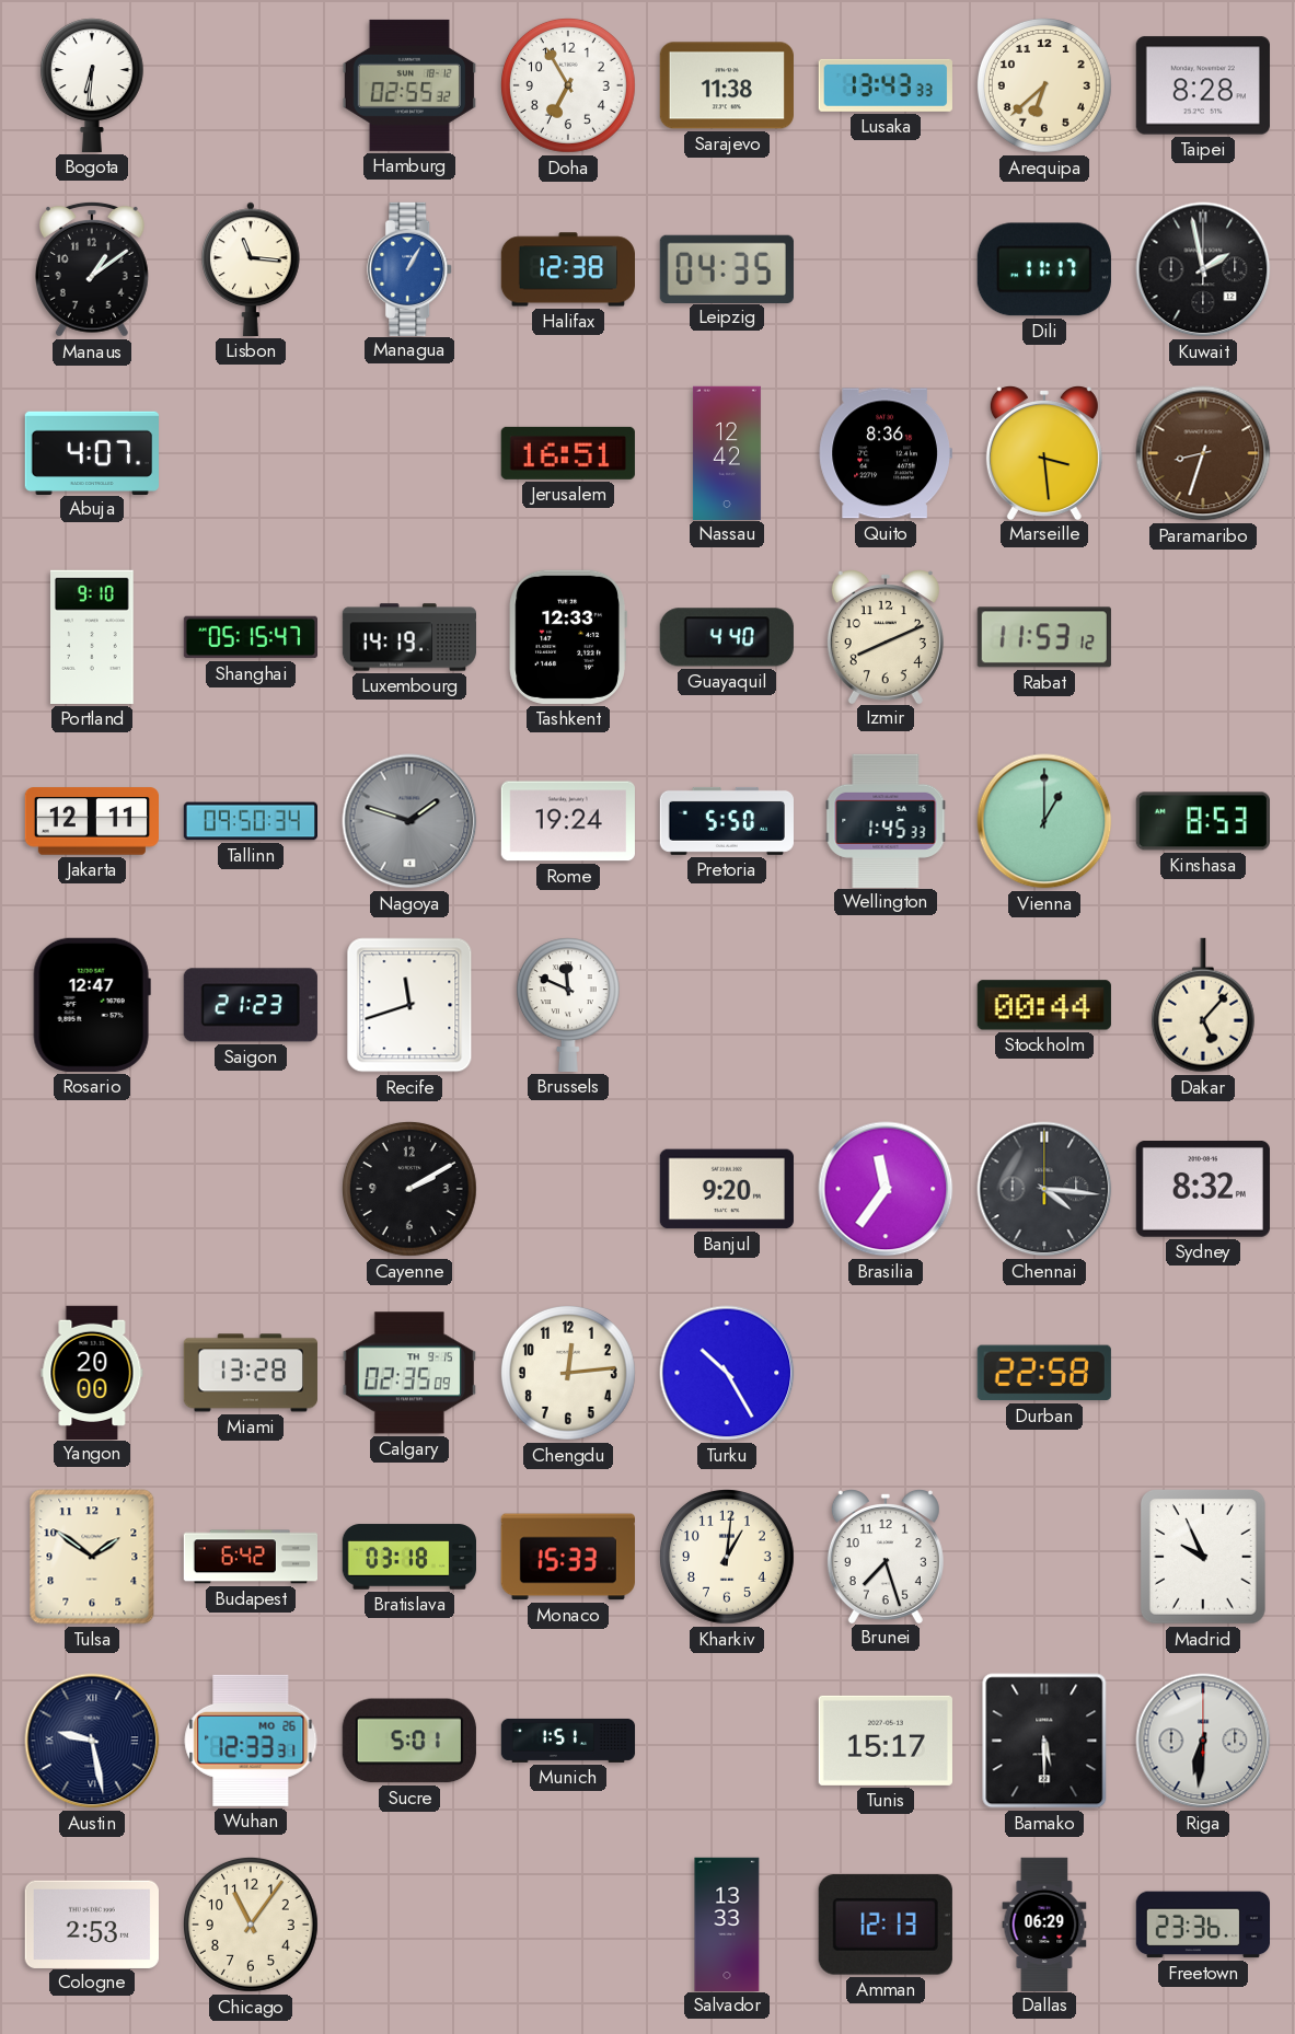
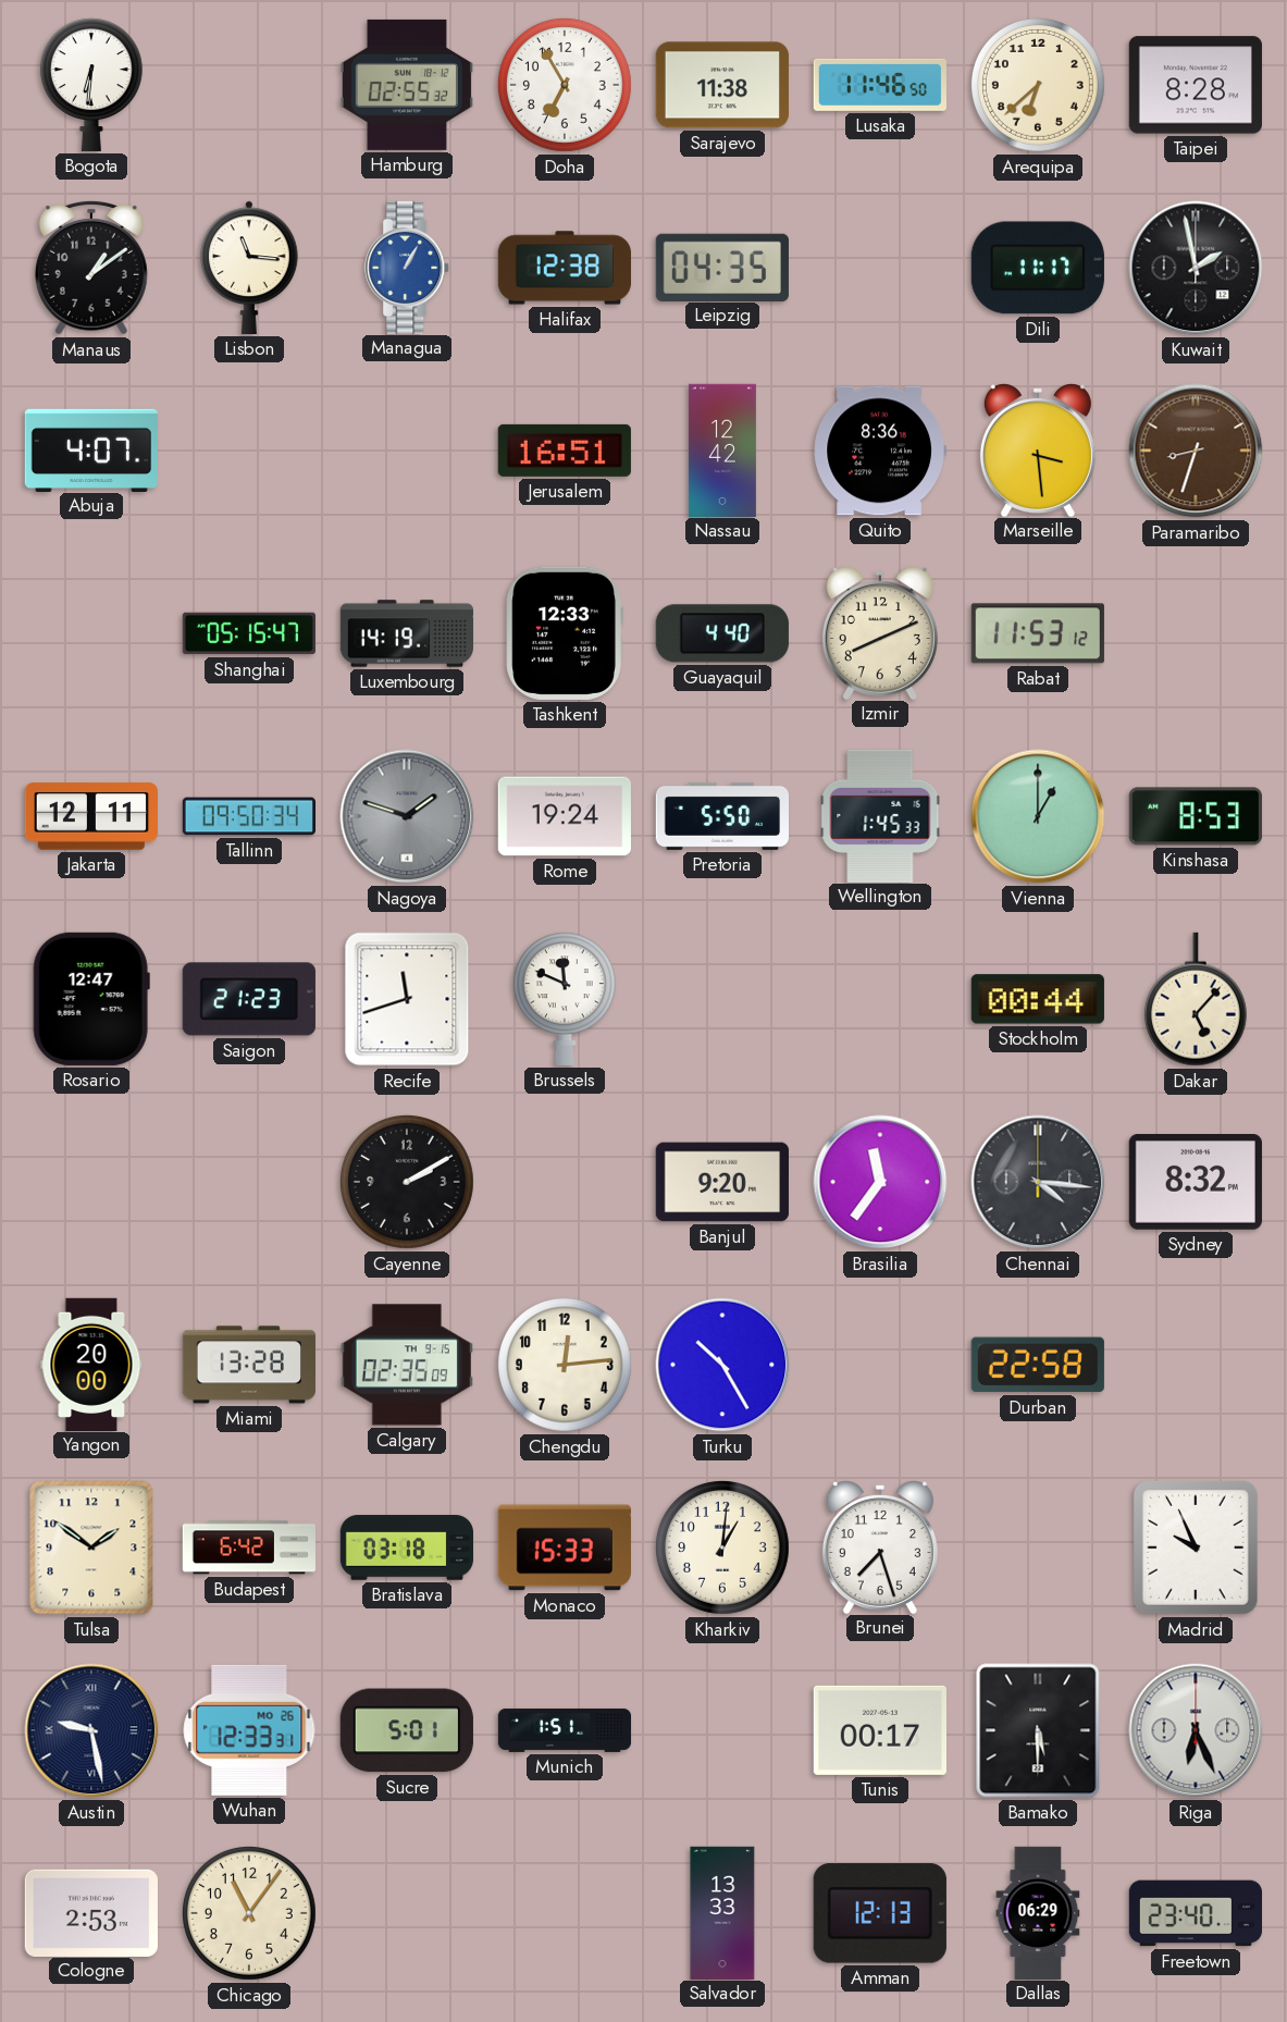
Lusaka: 13:43 -> 11:46 (880, 85)
Portland: 9:10 -> none (93, 637)
Tunis: 15:17 -> 00:17 (880, 1730)
Riga: 6:31 -> 6:26 (1196, 1730)
Freetown: 23:36 -> 23:40 (1195, 1913)
